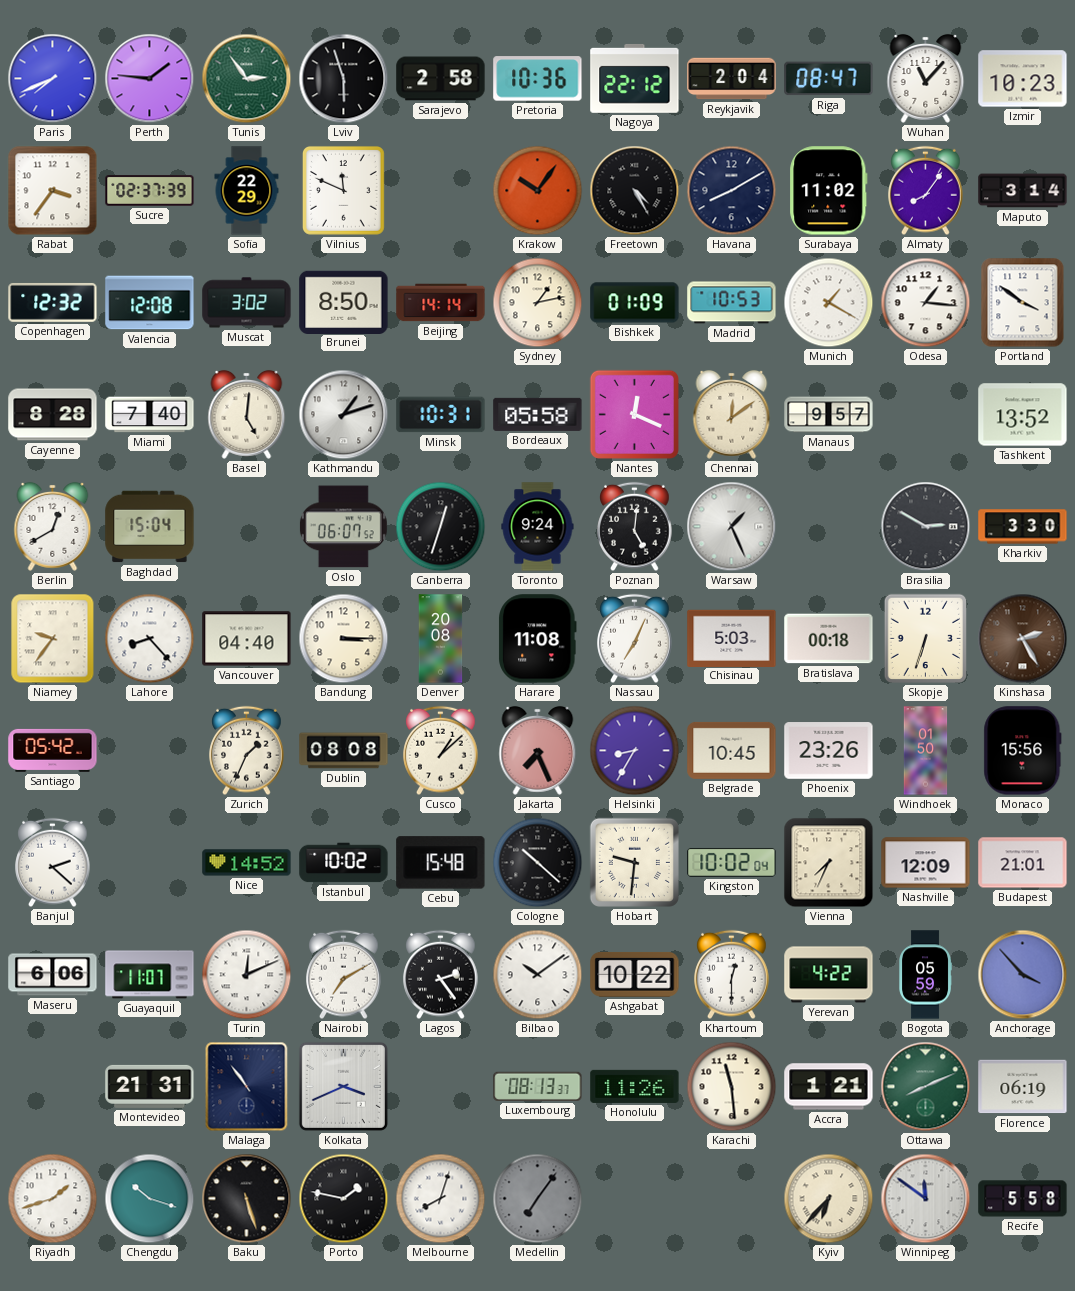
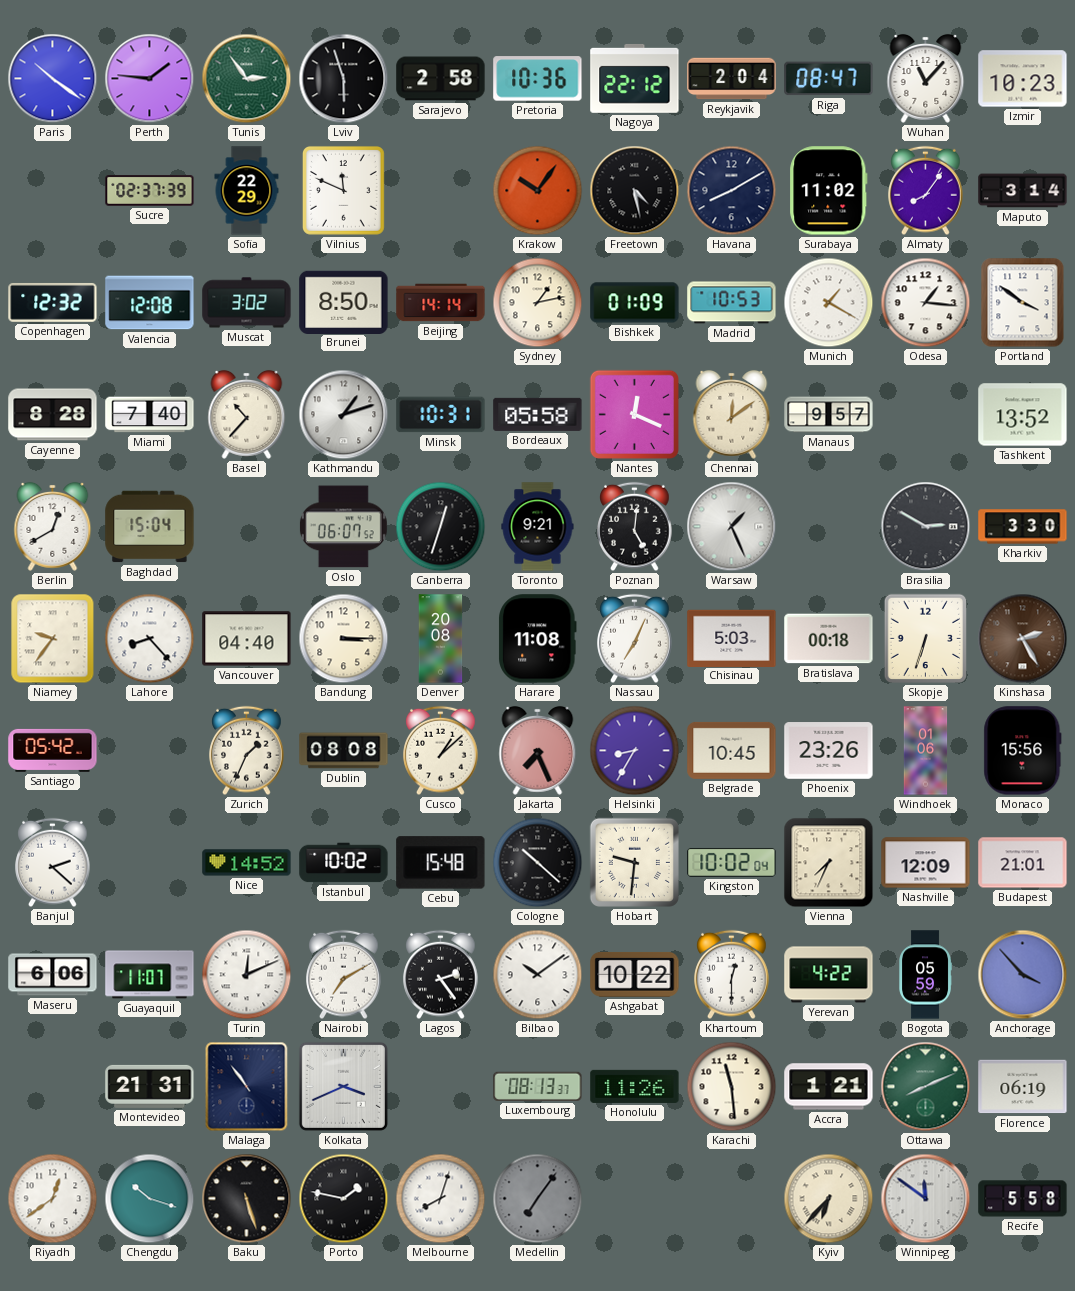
Paris: 7:41 -> 10:21 (53, 79)
Rabat: 3:36 -> none (53, 191)
Freetown: 4:25 -> 4:28 (635, 191)
Basel: 5:01 -> 10:37 (247, 414)
Toronto: 9:24 -> 9:21 (538, 527)
Windhoek: 01:50 -> 01:06 (926, 751)
Riyadh: 1:42 -> 12:39 (53, 1199)
